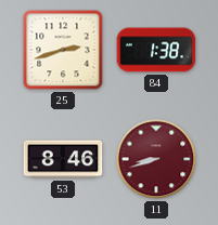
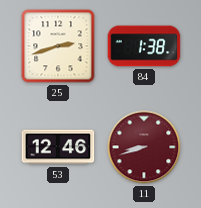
53: 8:46 -> 12:46 (58, 147)
